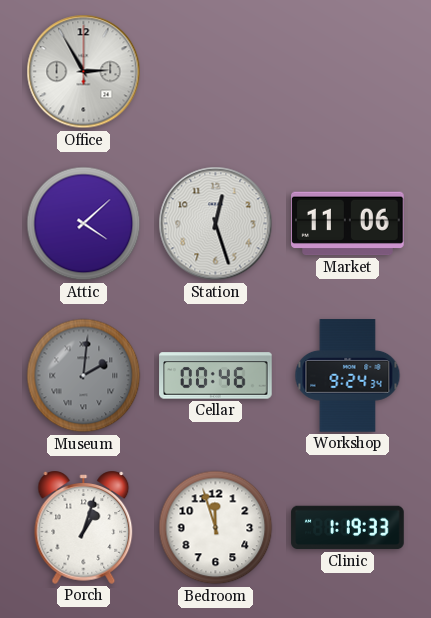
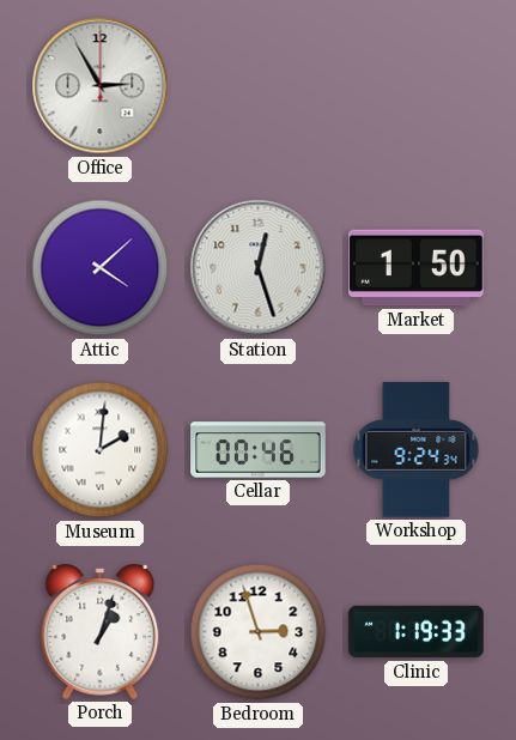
Market: 11:06 -> 1:50 (417, 268)
Museum dial: grey -> white (101, 450)
Bedroom: 11:57 -> 2:57 (259, 632)
